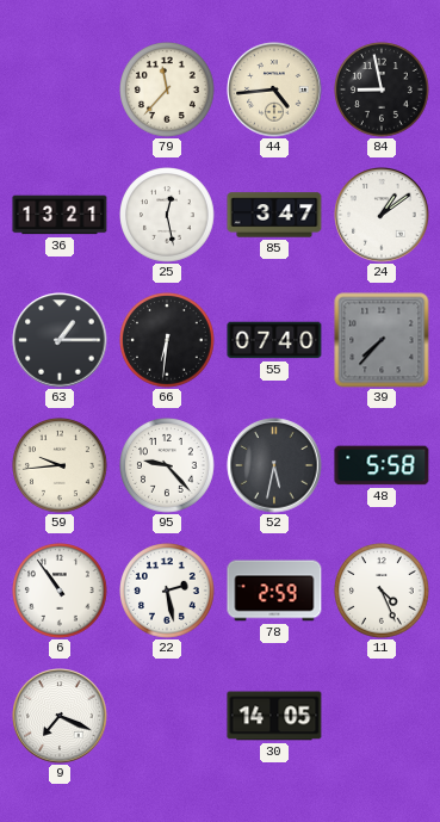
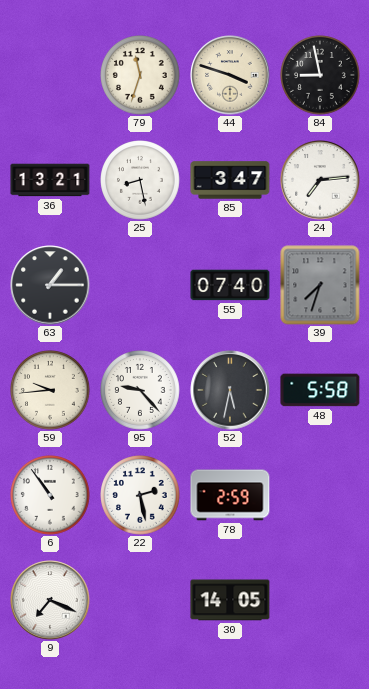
79: 11:37 -> 11:33 (141, 76)
44: 4:44 -> 3:48 (230, 75)
25: 12:28 -> 8:28 (141, 181)
24: 1:09 -> 7:14 (320, 180)
66: 6:31 -> none (168, 341)
39: 7:37 -> 7:33 (320, 285)
11: 4:26 -> none (383, 592)
